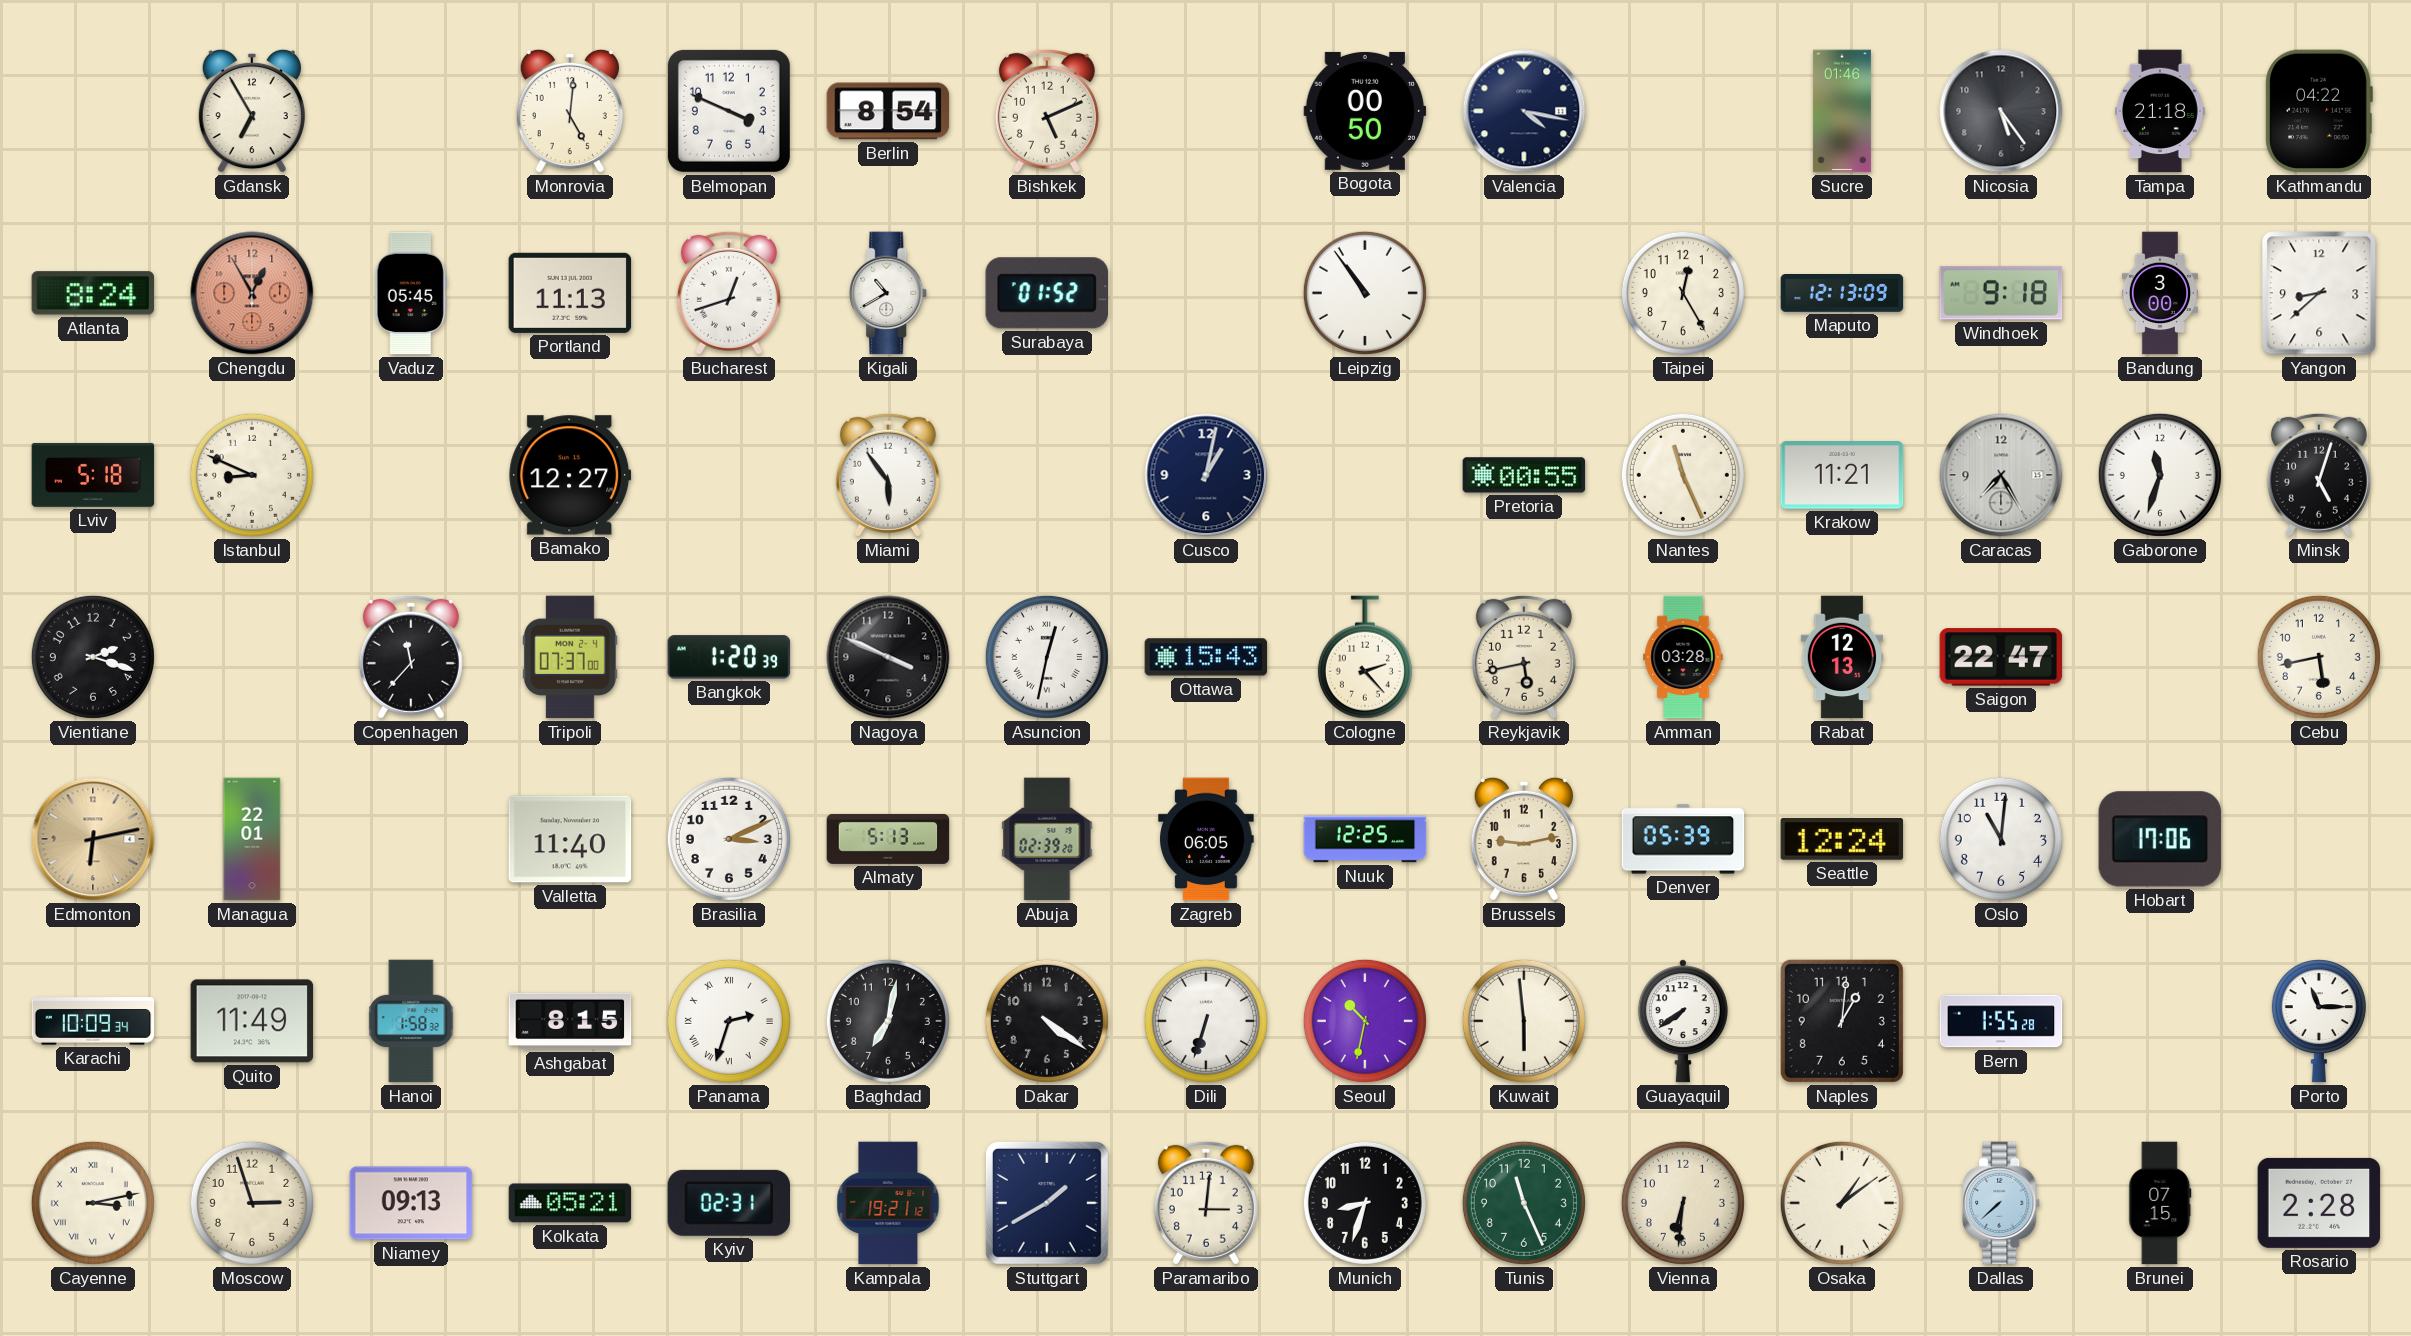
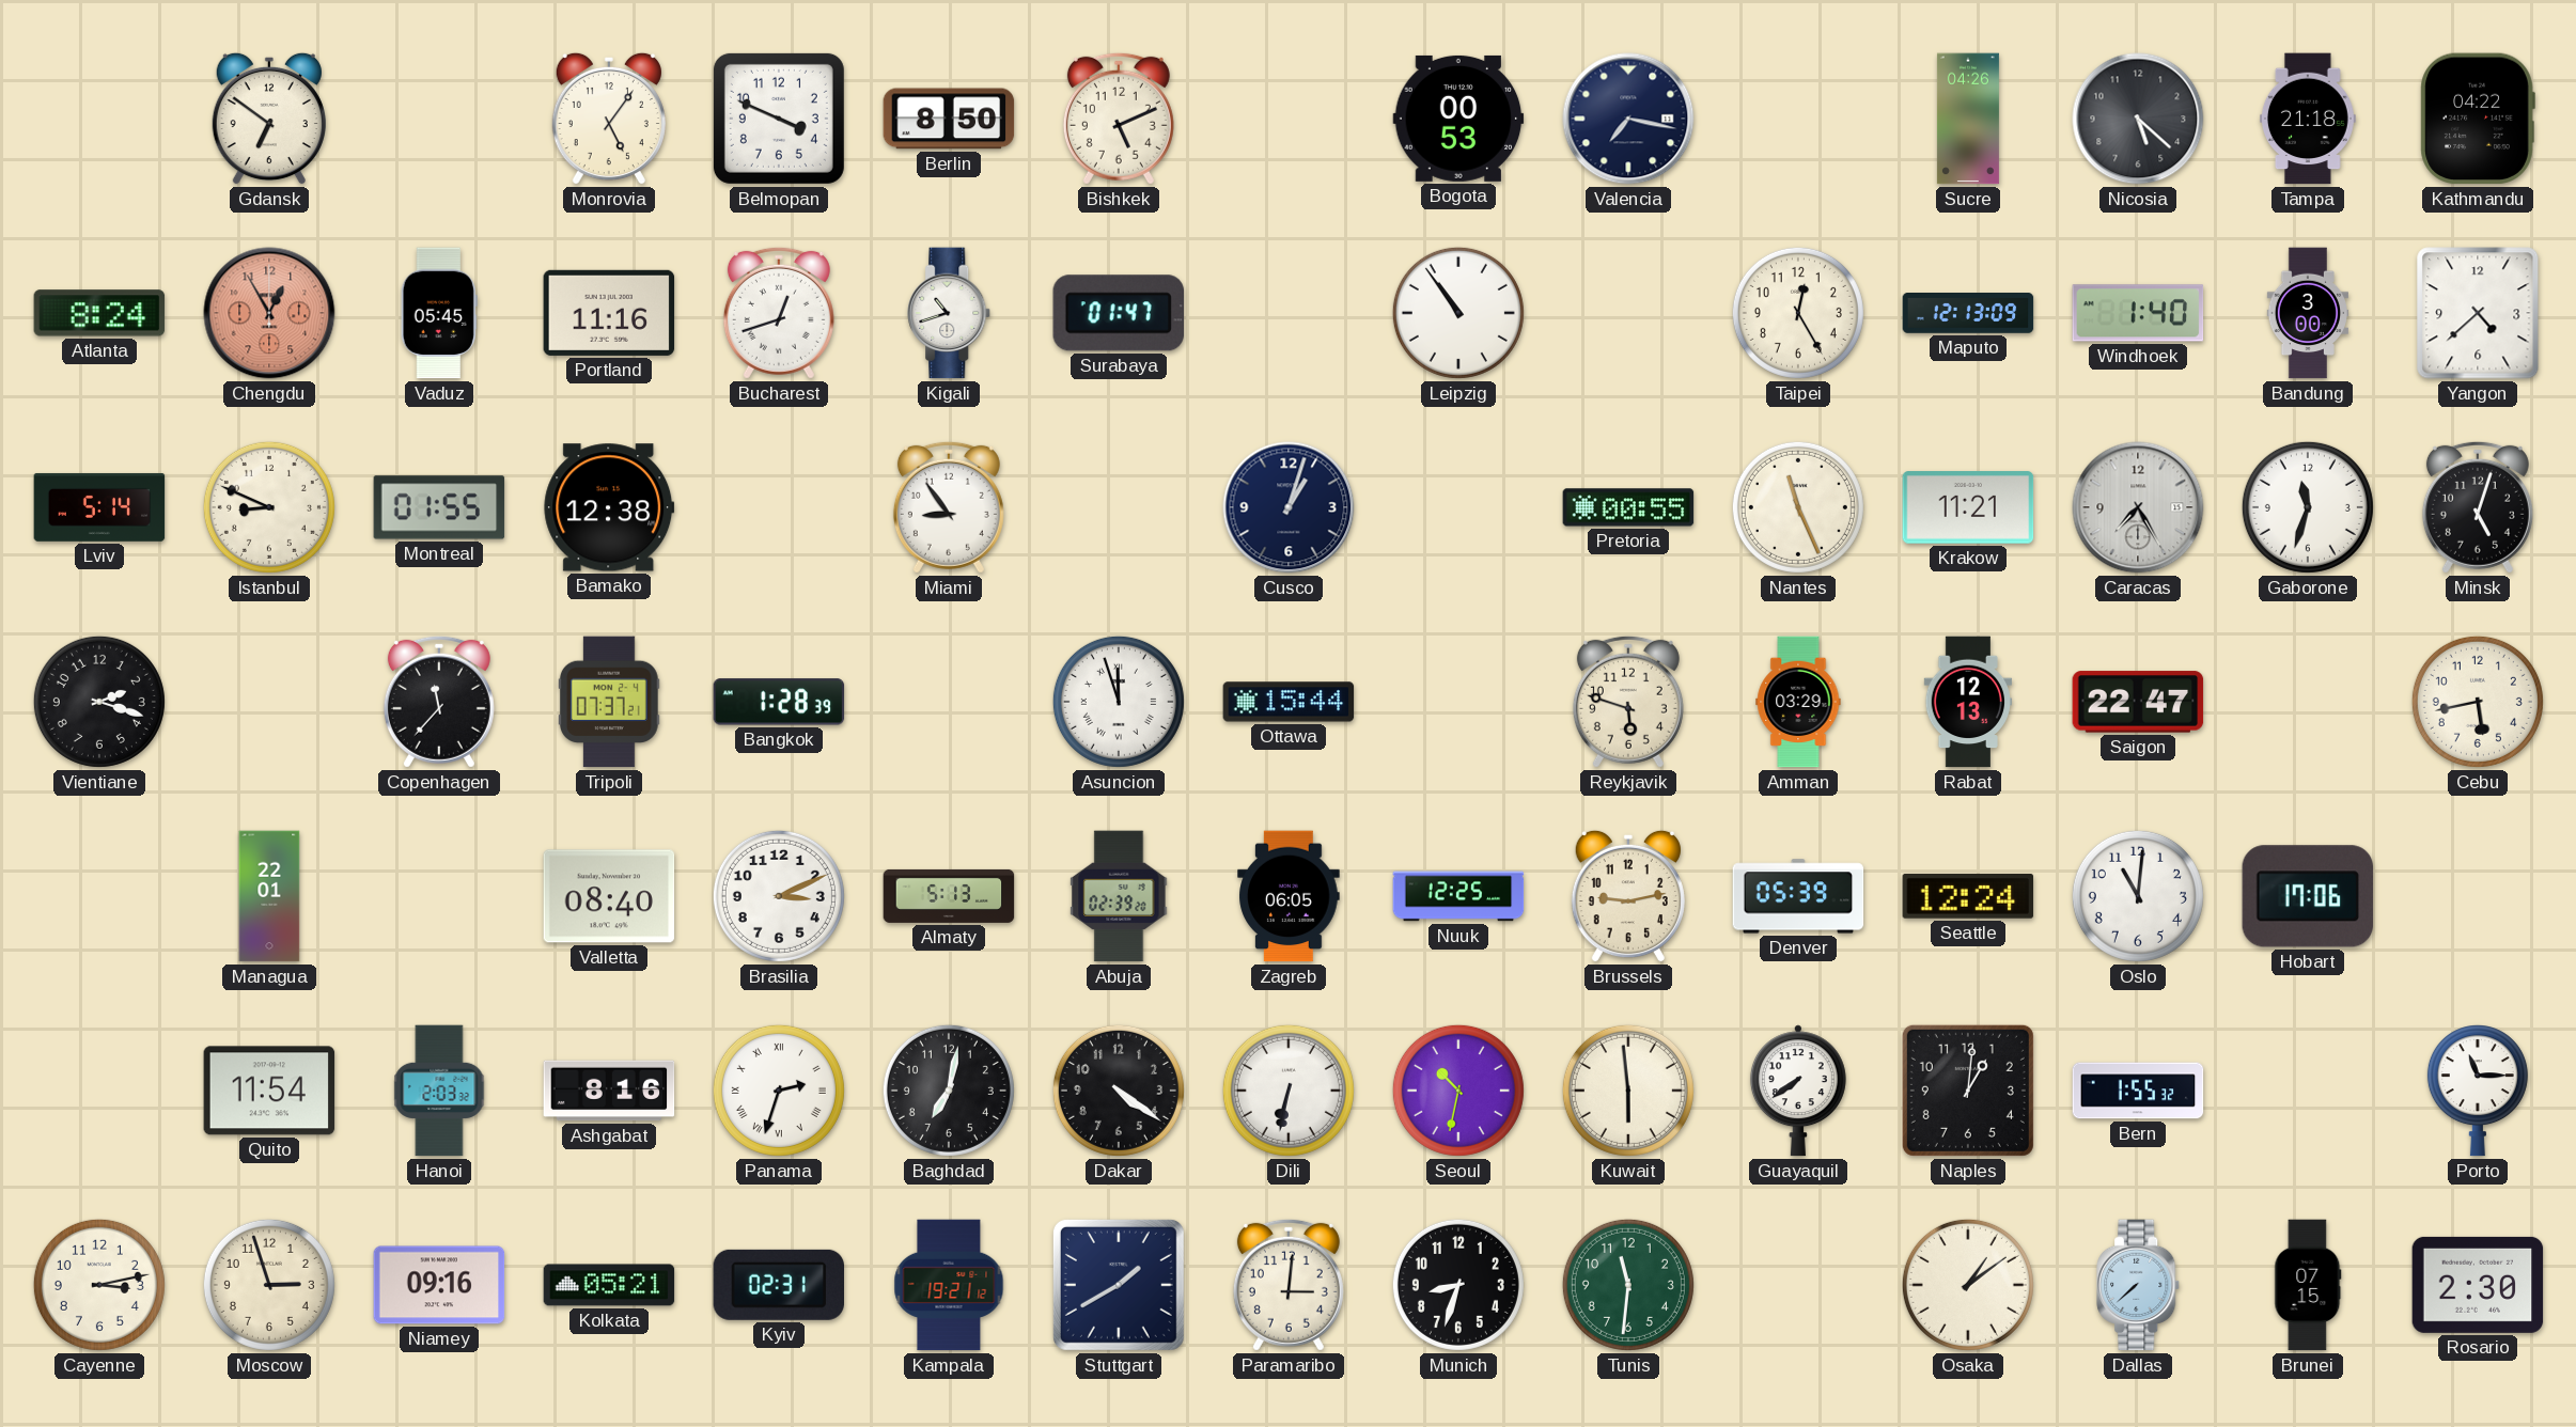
Gdansk: 6:55 -> 6:51 (269, 119)
Monrovia: 5:01 -> 5:06 (609, 119)
Berlin: 8:54 -> 8:50 (949, 119)
Bogota: 00:50 -> 00:53 (1458, 119)
Valencia: 4:17 -> 7:17 (1628, 119)
Sucre: 01:46 -> 04:26 (1968, 119)
Nicosia: 5:24 -> 5:22 (2138, 119)
Portland: 11:13 -> 11:16 (609, 313)
Kigali: 10:40 -> 10:42 (950, 313)
Surabaya: 01:52 -> 01:47 (1118, 313)
Windhoek: 9:18 -> 1:40 (2138, 313)
Yangon: 8:38 -> 4:38 (2478, 313)
Lviv: 5:18 -> 5:14 (99, 507)
Montreal: none -> 01:55 (439, 507)
Bamako: 12:27 -> 12:38 (609, 507)
Miami: 5:54 -> 8:54 (949, 507)
Cusco: 1:02 -> 1:03 (1289, 507)
Tripoli: 07:37:00 -> 07:37:21 (609, 702)
Bangkok: 1:20 -> 1:28 (779, 702)
Nagoya: 3:49 -> none (888, 657)
Asuncion: 12:32 -> 11:57 (1119, 702)
Ottawa: 15:43 -> 15:44 (1289, 702)
Cologne: 2:23 -> none (1365, 657)
Reykjavik: 5:43 -> 5:48 (1628, 702)
Amman: 03:28 -> 03:29 (1798, 702)
Edmonton: 6:13 -> none (93, 839)
Valletta: 11:40 -> 08:40 (609, 896)
Karachi: 10:09 -> none (93, 1021)
Quito: 11:49 -> 11:54 (269, 1091)
Hanoi: 1:58 -> 2:03 (439, 1091)
Ashgabat: 8:15 -> 8:16 (609, 1091)
Dili: 6:33 -> 6:32 (1289, 1091)
Bern: 1:55:28 -> 1:55:32 (2138, 1091)
Cayenne numerals: Roman -> Arabic (99, 1285)
Niamey: 09:13 -> 09:16 (439, 1285)
Tunis: 11:26 -> 11:31 (1628, 1285)
Vienna: 6:31 -> none (1683, 1203)
Rosario: 2:28 -> 2:30 (2478, 1285)
